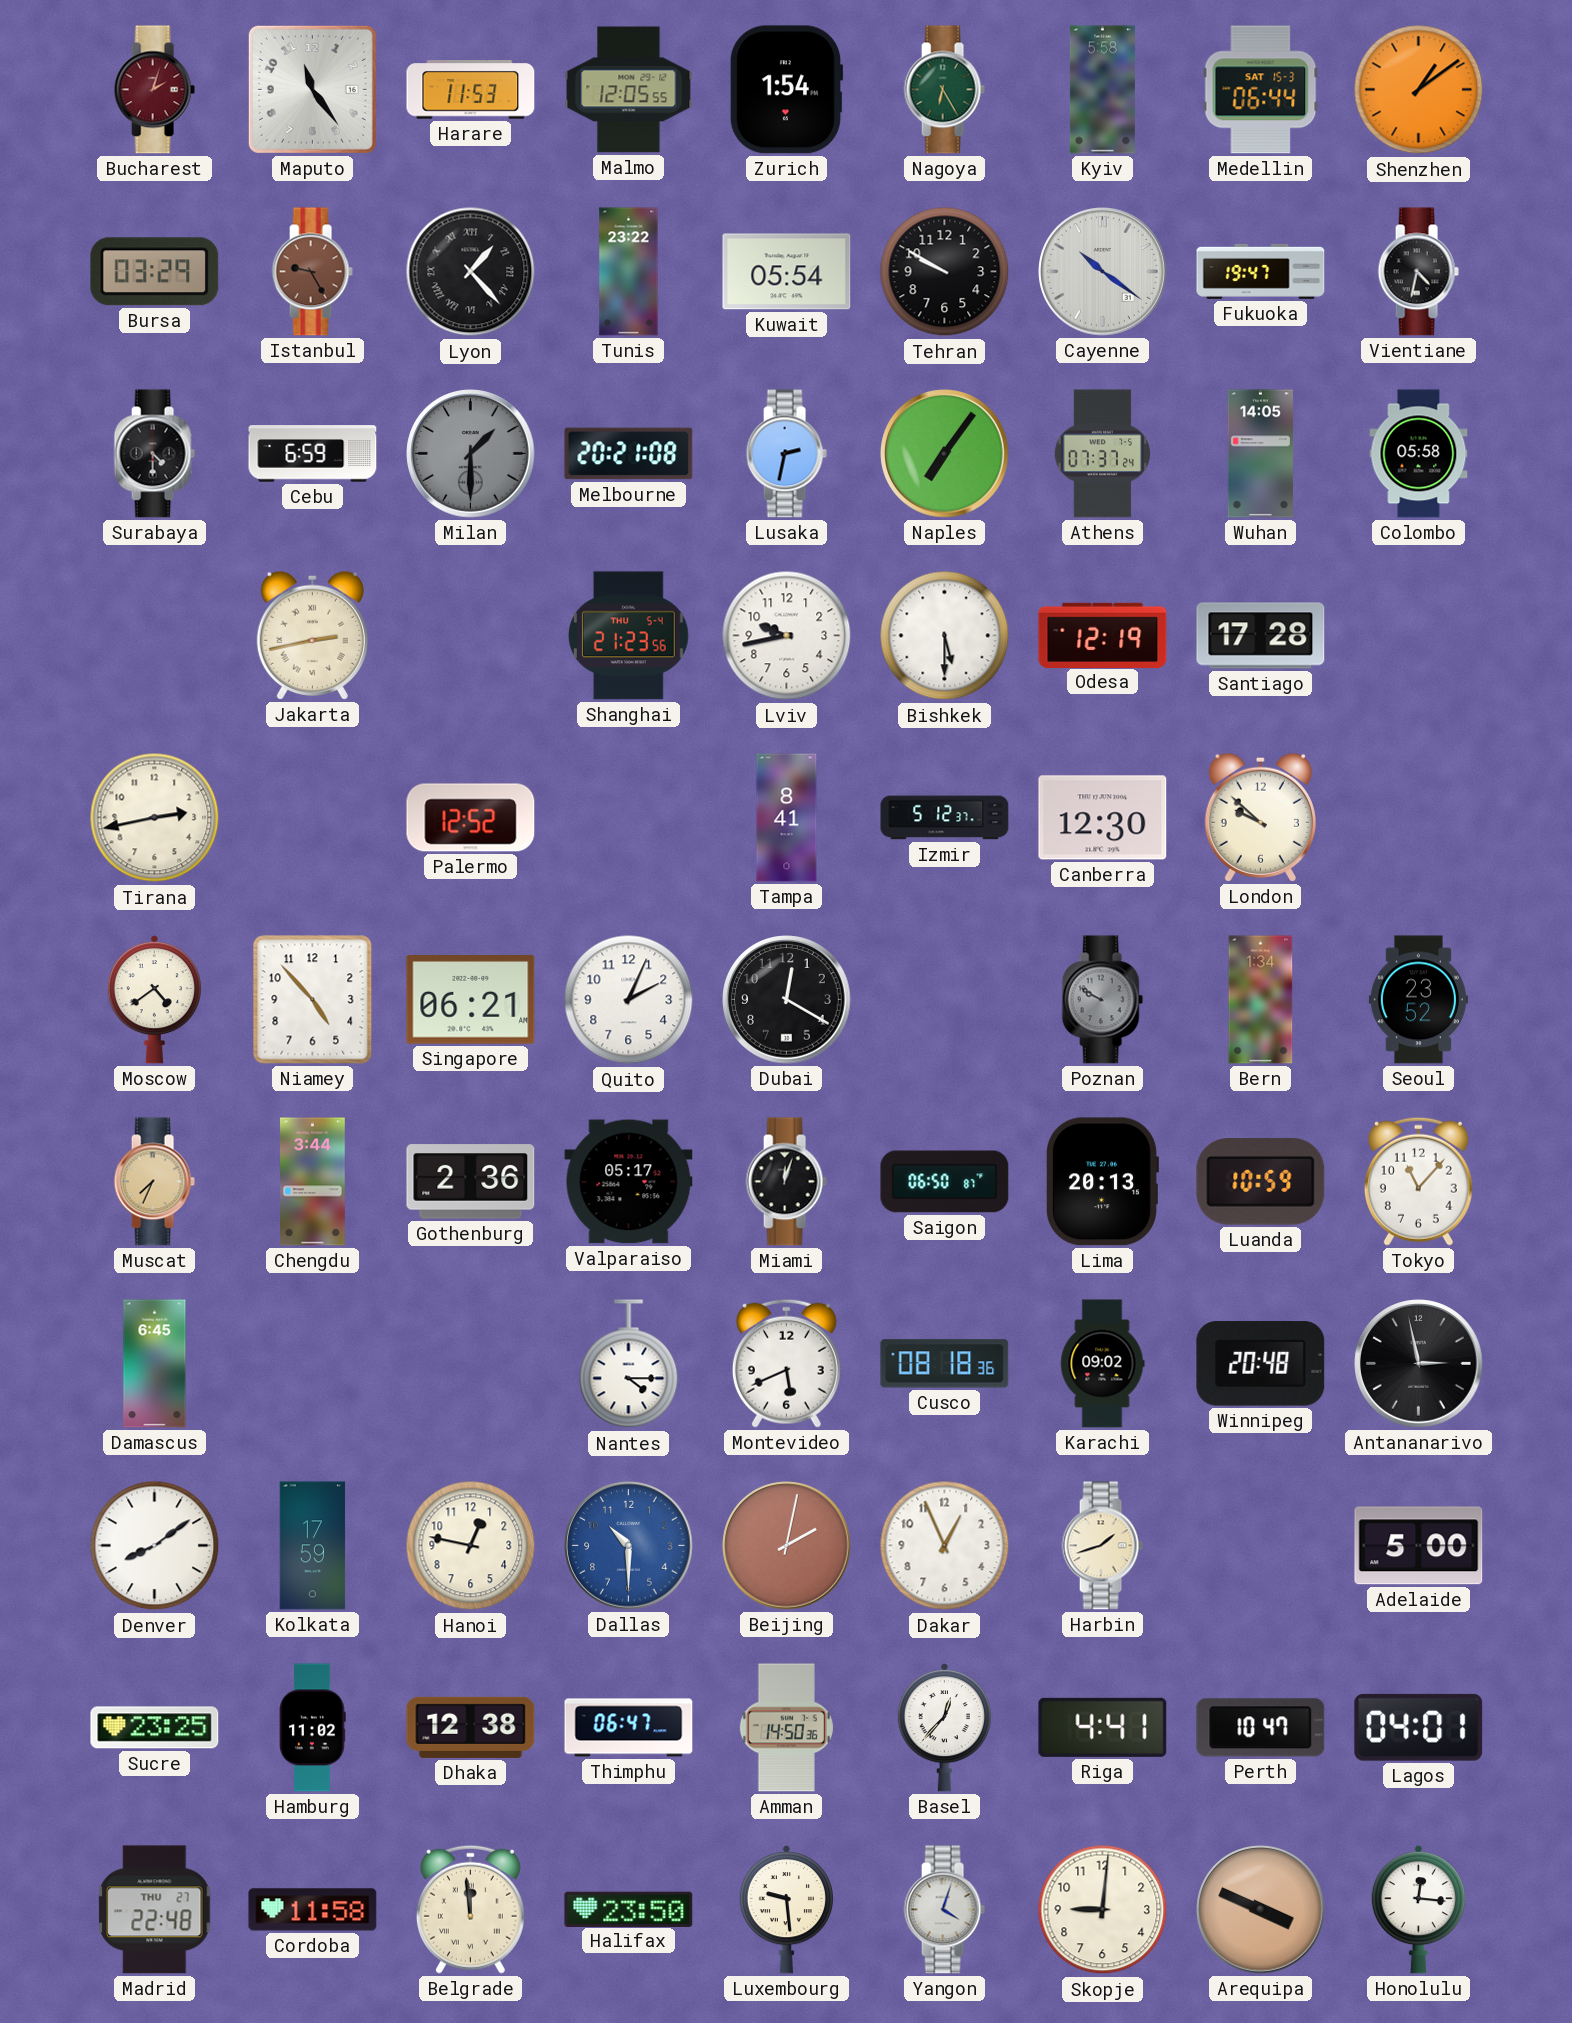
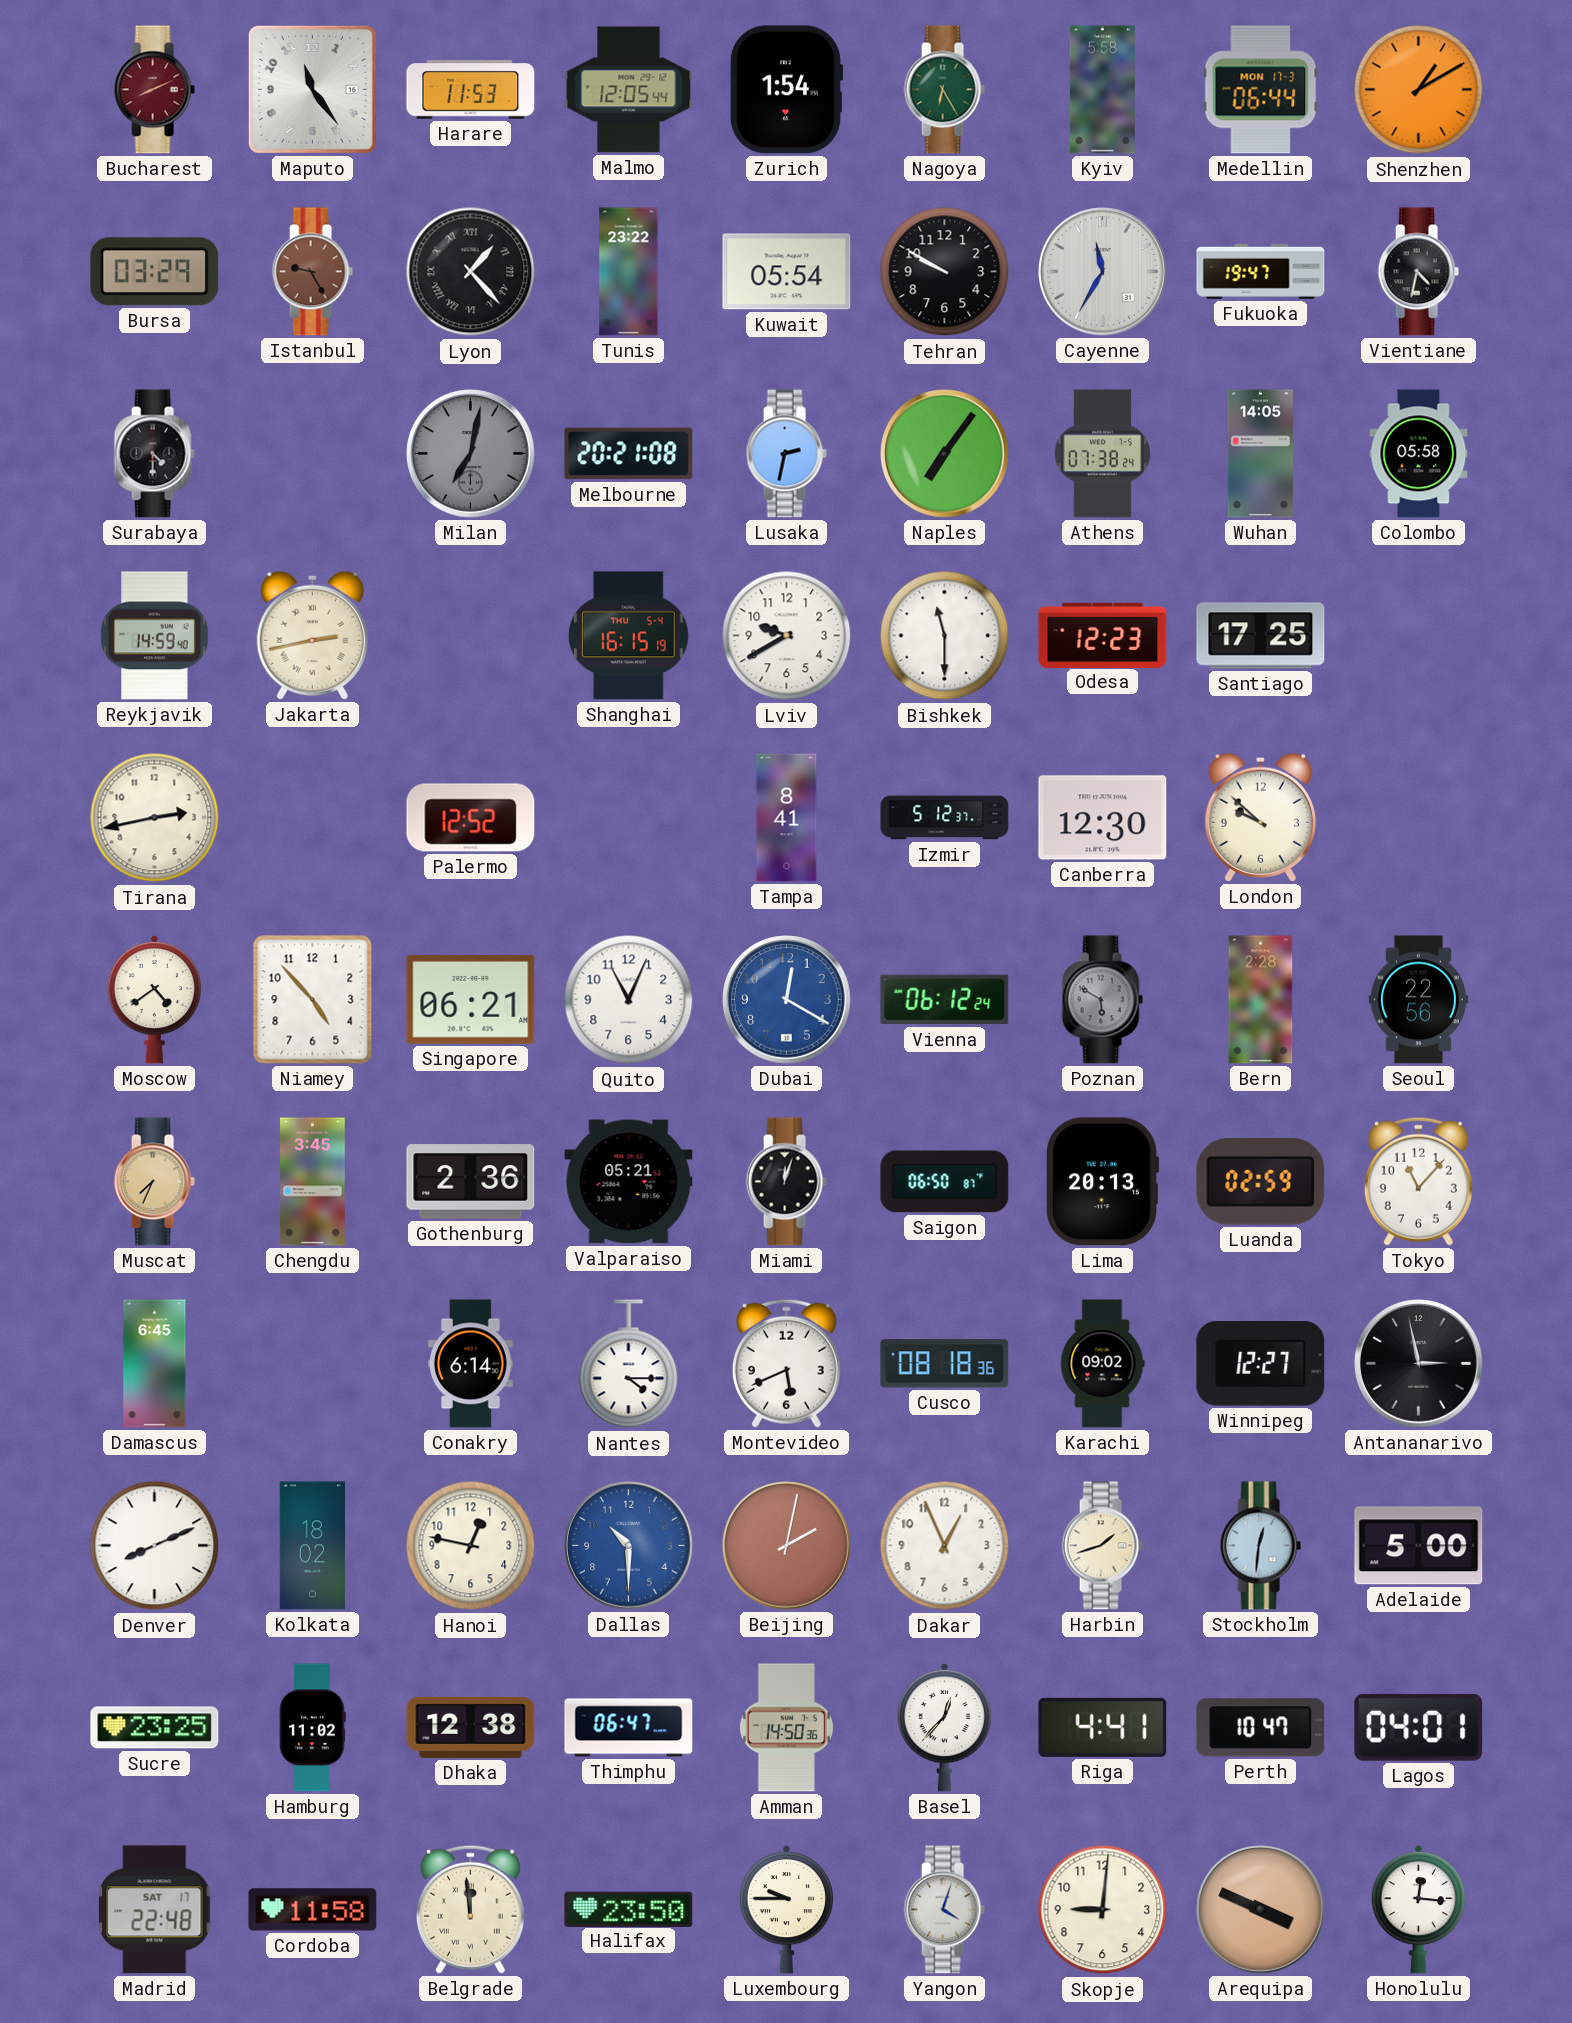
Bucharest: 2:03 -> 8:11 (154, 90)
Malmo: 12:05:55 -> 12:05:44 (629, 90)
Medellin date: SAT 15-3 -> MON 17-3 (1261, 90)
Shenzhen: 1:09 -> 1:10 (1419, 90)
Cayenne: 10:21 -> 11:35 (1103, 272)
Cebu: 6:59 -> none (313, 454)
Milan: 1:30 -> 7:02 (471, 454)
Athens: 07:37 -> 07:38 (1102, 454)
Reykjavik: none -> 14:59 (155, 636)
Shanghai: 21:23 -> 16:15 (628, 636)
Lviv: 9:43 -> 9:40 (787, 636)
Bishkek: 5:30 -> 11:30 (945, 636)
Odesa: 12:19 -> 12:23 (1103, 635)
Santiago: 17:28 -> 17:25 (1261, 636)
Quito: 2:04 -> 11:04 (629, 1000)
Dubai dial: black -> blue (787, 1000)
Vienna: none -> 06:12 (945, 1000)
Poznan: 9:50 -> 5:50 (1102, 1000)
Bern: 1:34 -> 2:28 (1261, 1000)
Seoul: 23:52 -> 22:56 (1418, 1000)
Chengdu: 3:44 -> 3:45 (313, 1182)
Valparaiso: 05:17 -> 05:21 (629, 1182)
Luanda: 10:59 -> 02:59 (1261, 1182)
Conakry: none -> 6:14 (471, 1364)
Winnipeg: 20:48 -> 12:27 (1261, 1364)
Denver: 8:09 -> 8:11 (155, 1546)
Kolkata: 17:59 -> 18:02 (313, 1546)
Stockholm: none -> 12:31 (1260, 1546)
Madrid date: THU 27 -> SAT 17 (155, 1910)
Luxembourg: 9:29 -> 9:45 (786, 1909)
